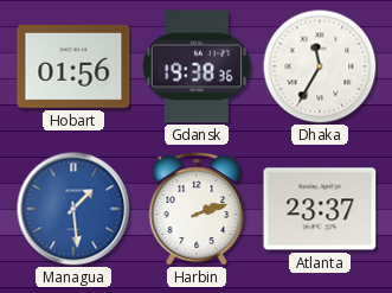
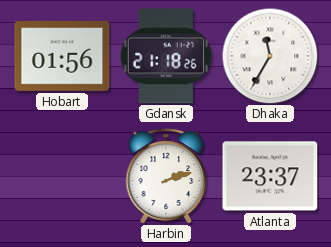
Gdansk: 19:38 -> 21:18 (166, 56)
Managua: 1:29 -> none (73, 209)
